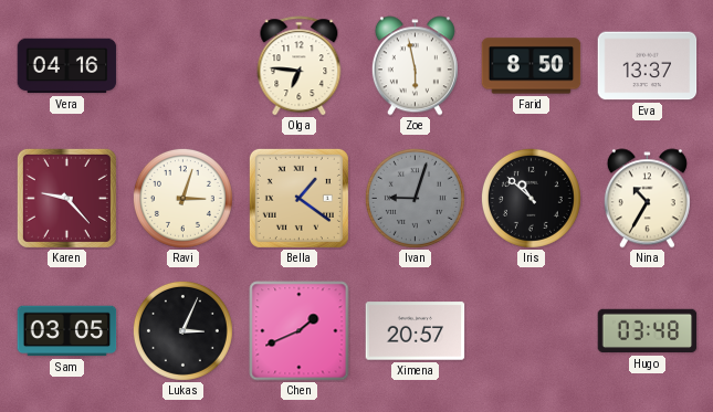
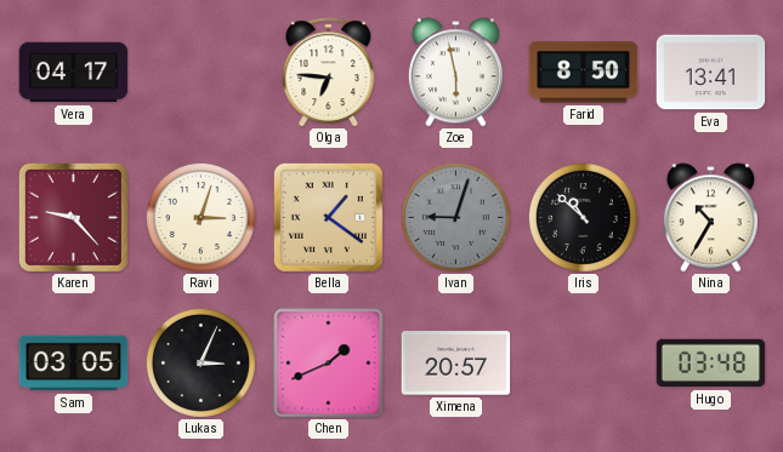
Vera: 04:16 -> 04:17 (74, 73)
Eva: 13:37 -> 13:41 (711, 73)
